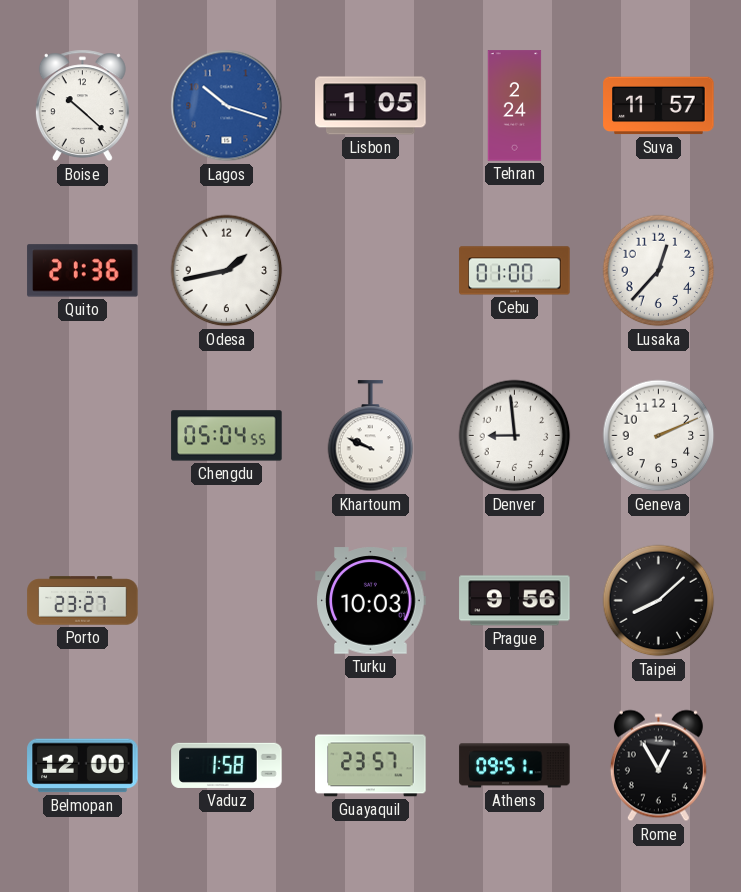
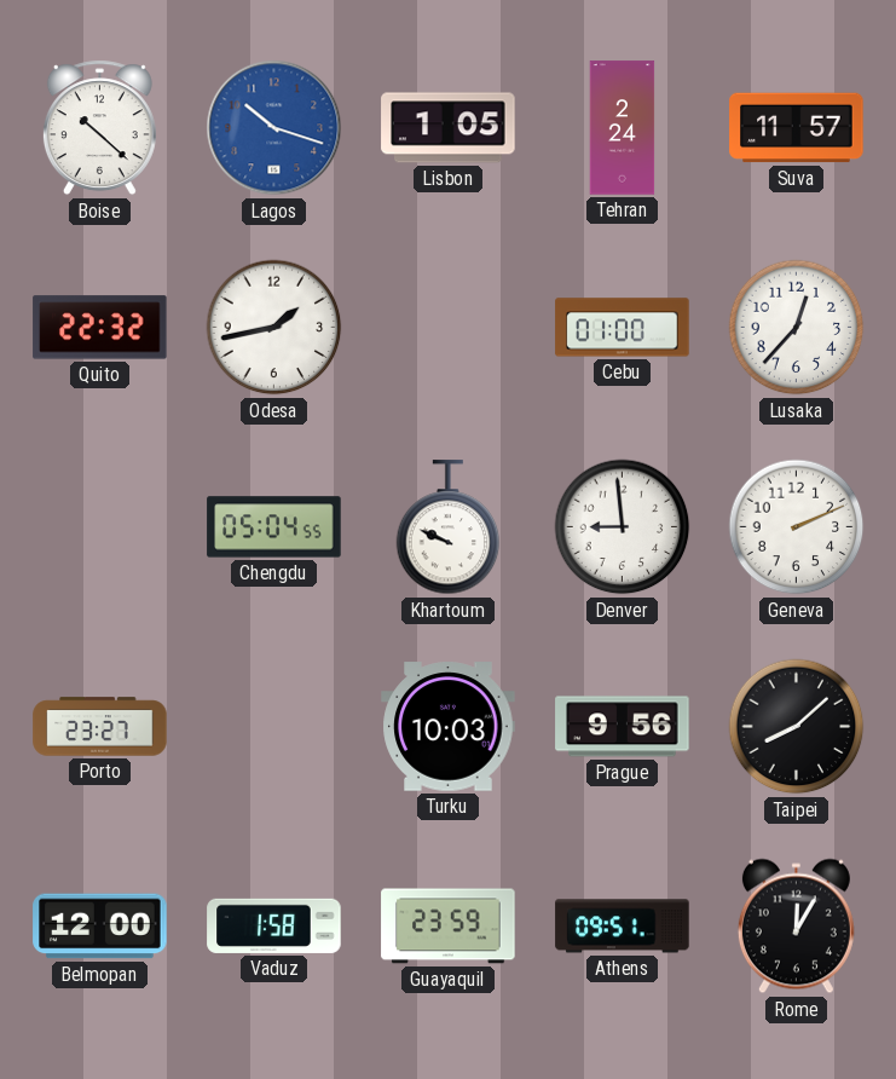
Quito: 21:36 -> 22:32 (100, 328)
Guayaquil: 23:57 -> 23:59 (449, 927)
Rome: 12:55 -> 12:05 (796, 927)
